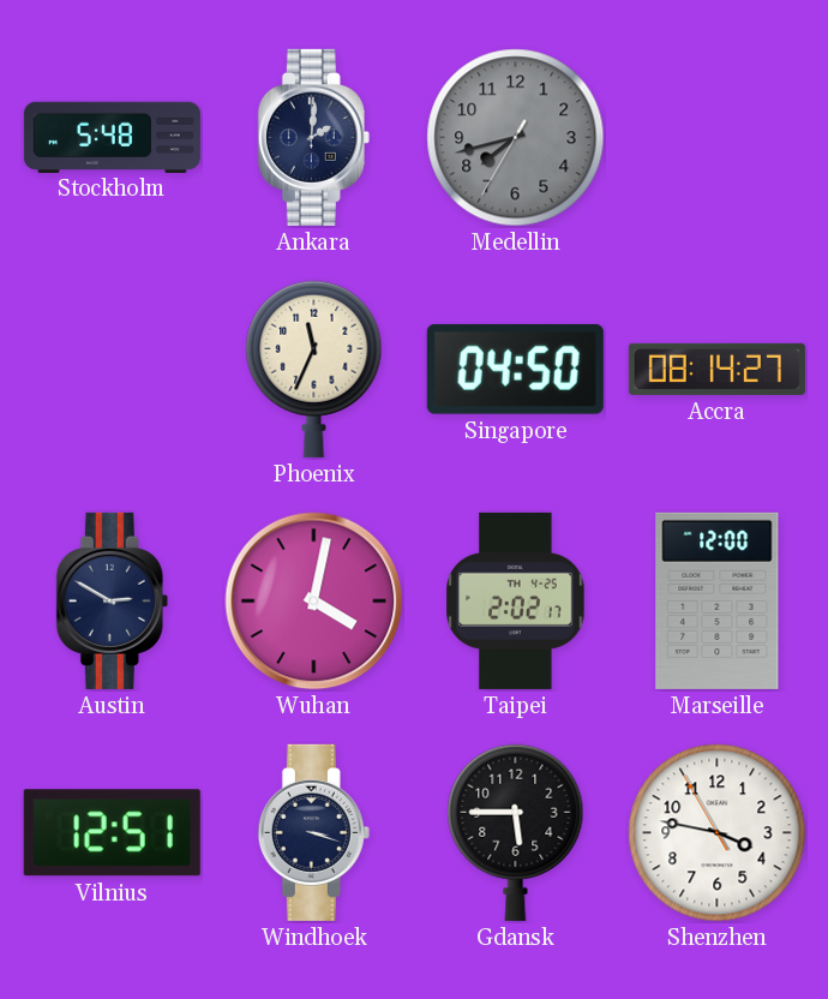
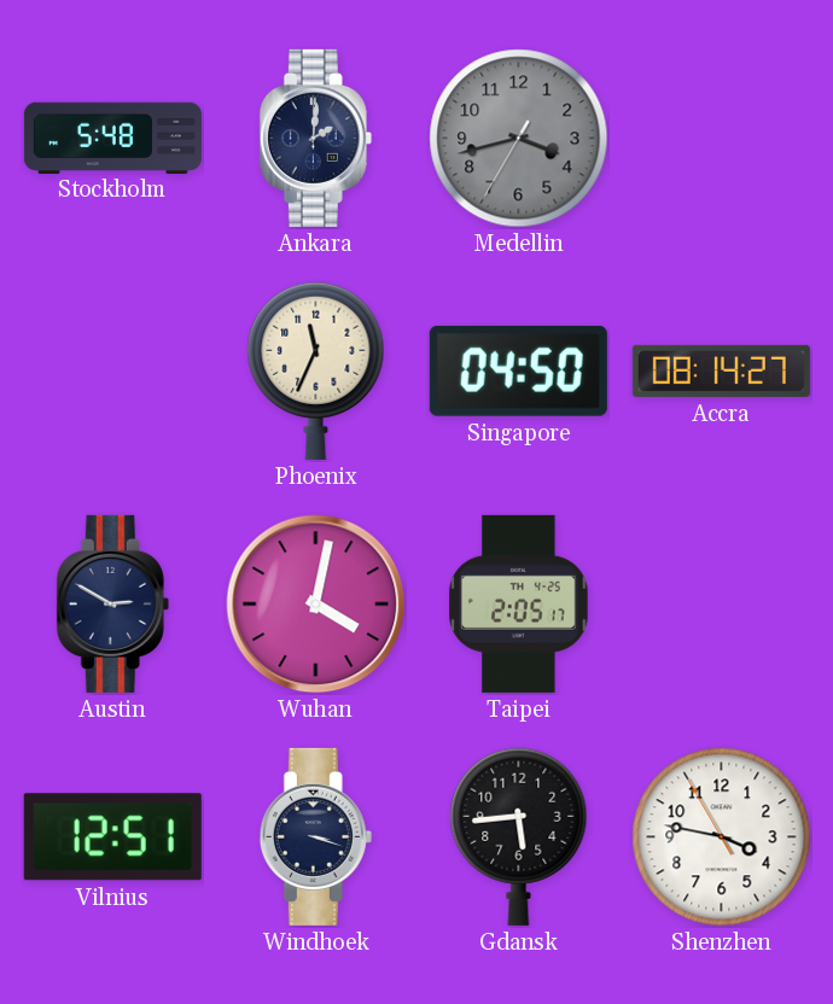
Medellin: 7:42 -> 3:42 (519, 139)
Taipei: 2:02 -> 2:05 (519, 603)
Marseille: 12:00 -> none (718, 600)
Gdansk: 5:45 -> 5:44 (519, 836)
